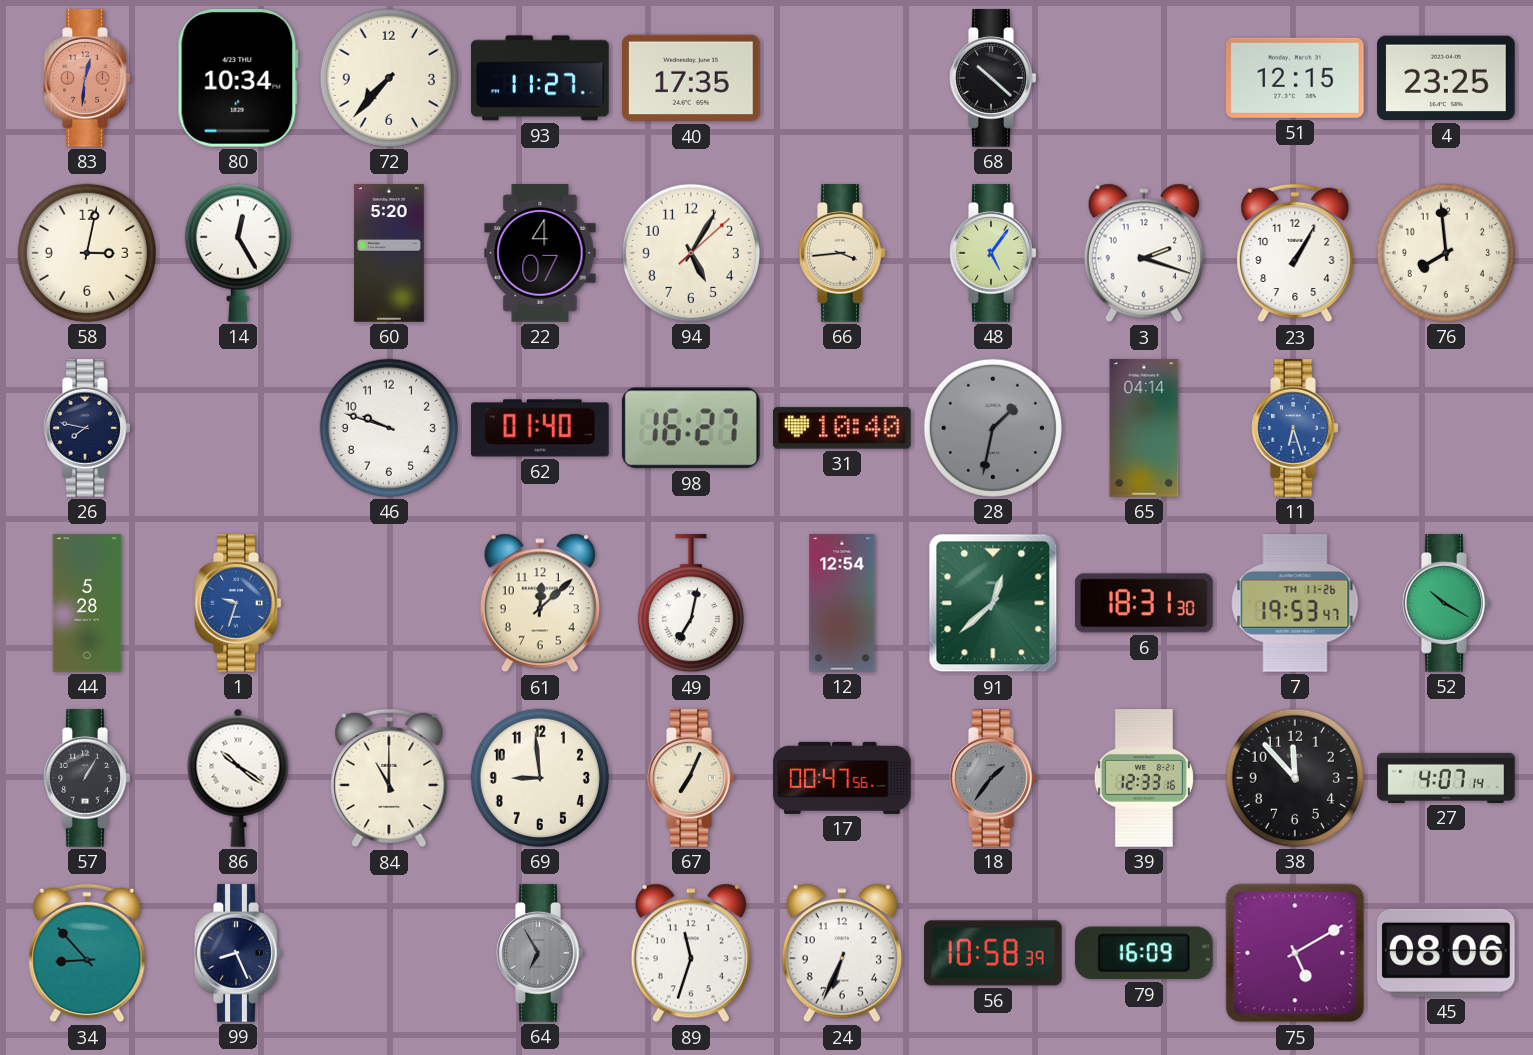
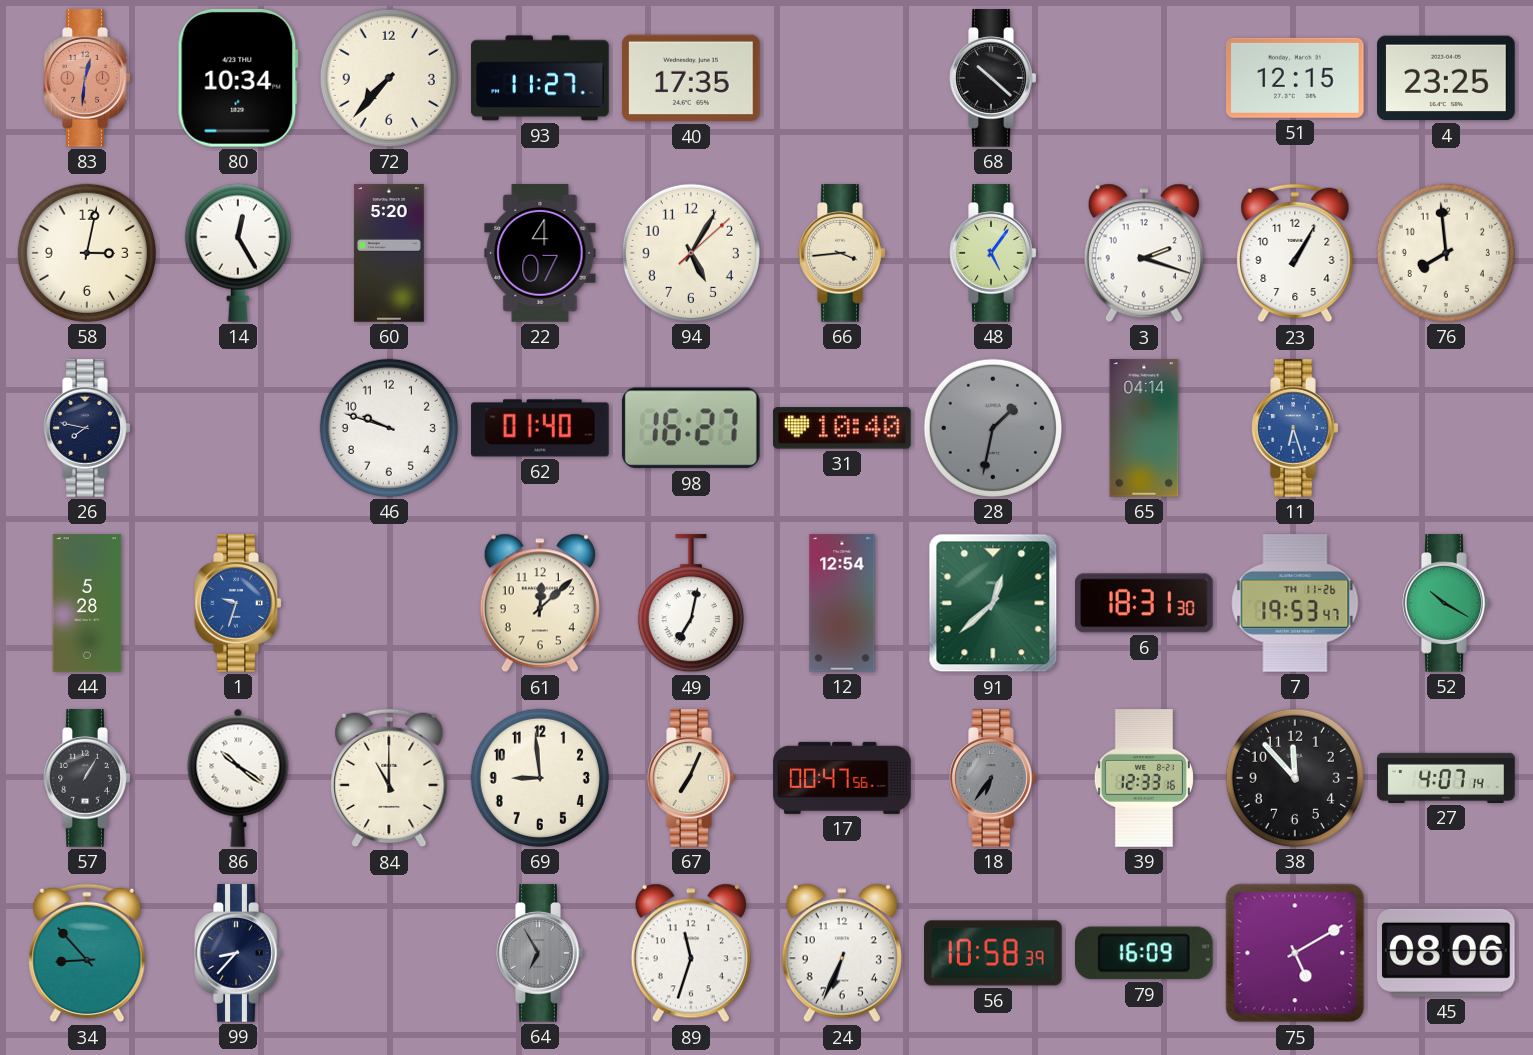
18: 1:36 -> 6:36 (993, 778)
99: 8:26 -> 8:37 (238, 953)
